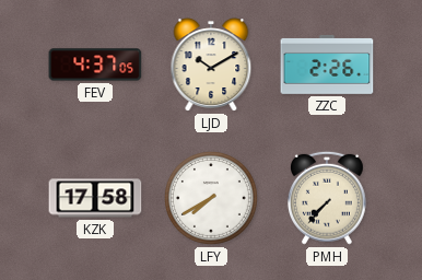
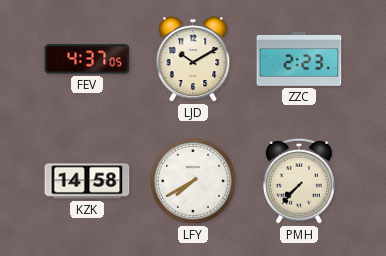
ZZC: 2:26 -> 2:23 (299, 59)
KZK: 17:58 -> 14:58 (87, 181)
